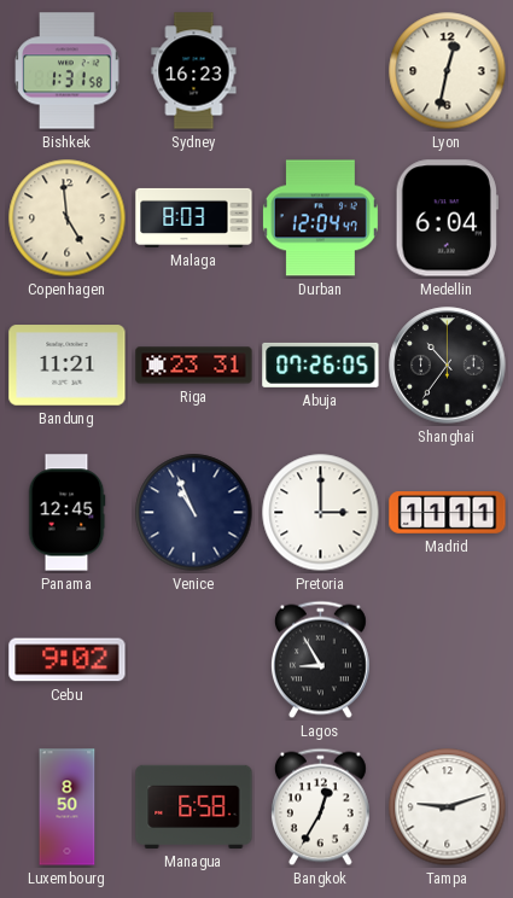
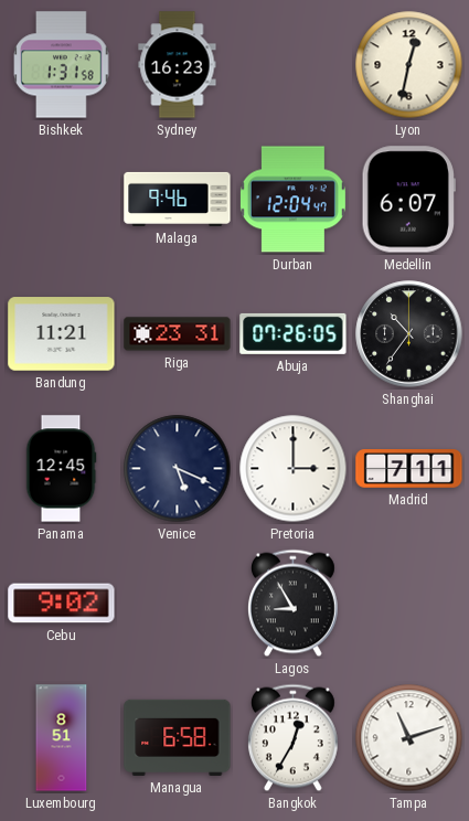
Copenhagen: 4:59 -> none (68, 218)
Malaga: 8:03 -> 9:46 (178, 199)
Medellin: 6:04 -> 6:07 (408, 200)
Venice: 10:56 -> 5:19 (178, 469)
Madrid: 11:11 -> 7:11 (409, 469)
Luxembourg: 8:50 -> 8:51 (62, 738)
Tampa: 9:12 -> 11:12 (409, 738)
